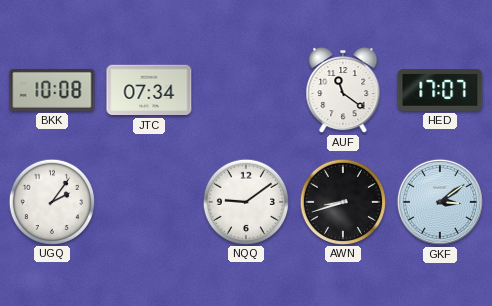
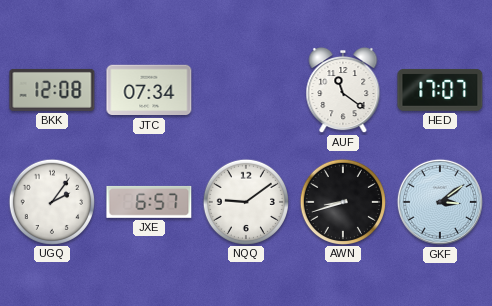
BKK: 10:08 -> 12:08 (52, 90)
JXE: none -> 6:57 (149, 202)
